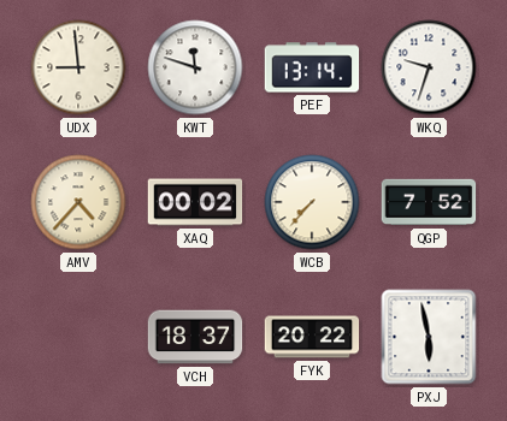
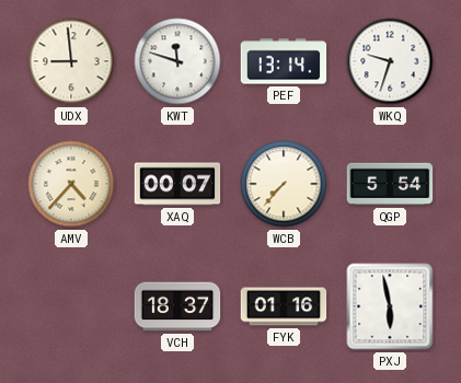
XAQ: 00:02 -> 00:07 (177, 184)
QGP: 7:52 -> 5:54 (390, 184)
FYK: 20:22 -> 01:16 (284, 306)
